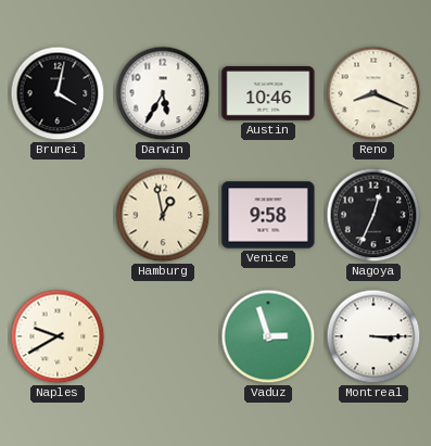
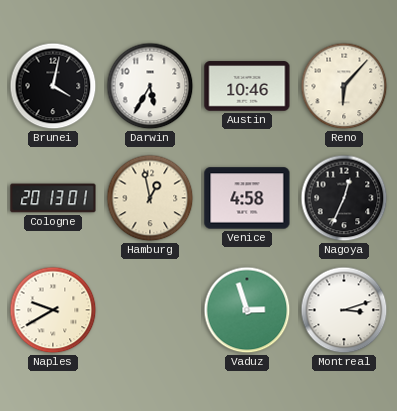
Reno: 8:19 -> 6:07 (344, 86)
Cologne: none -> 20:13 (53, 198)
Venice: 9:58 -> 4:58 (247, 198)
Montreal: 3:15 -> 3:12 (344, 310)
